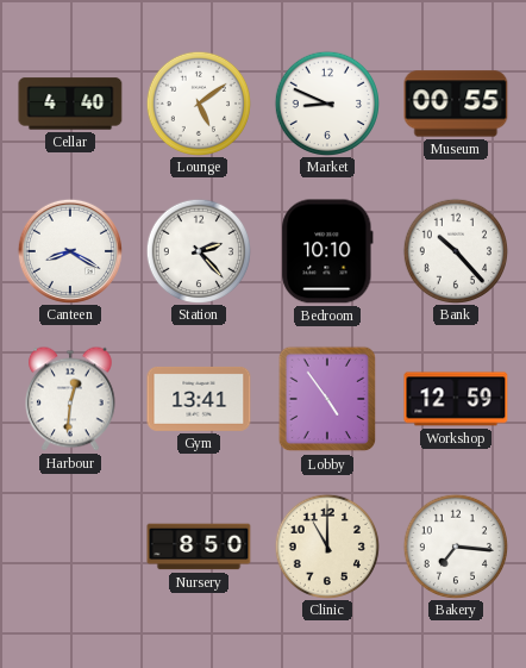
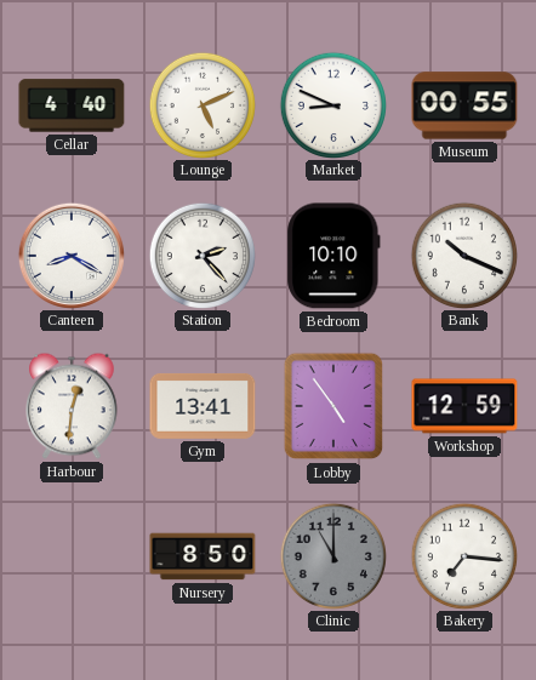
Lounge: 5:09 -> 5:11 (201, 104)
Bank: 10:23 -> 10:19 (463, 255)
Clinic dial: cream -> grey (332, 555)
